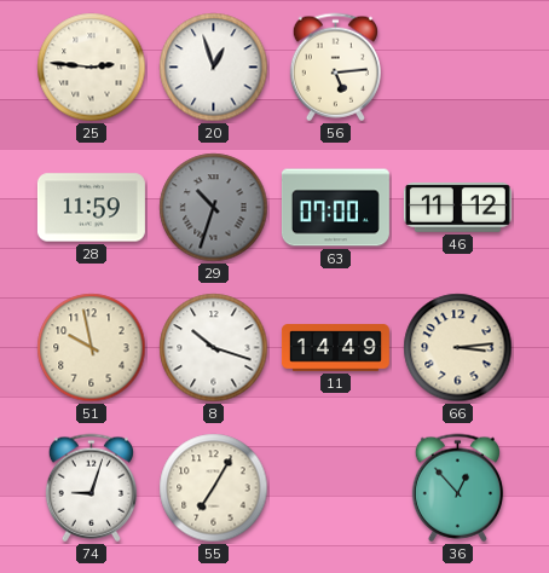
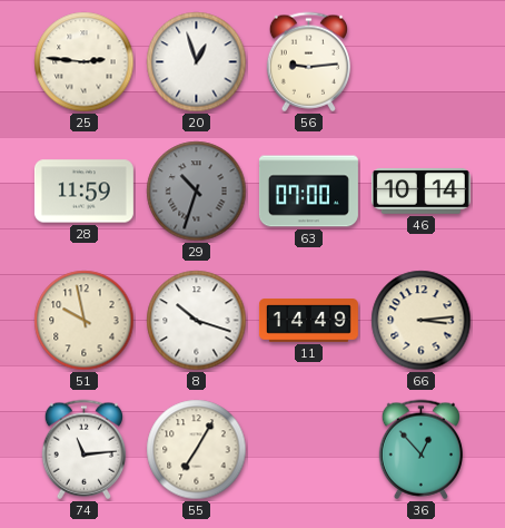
56: 5:14 -> 9:14 (308, 62)
46: 11:12 -> 10:14 (420, 190)
74: 9:03 -> 11:14 (83, 450)
